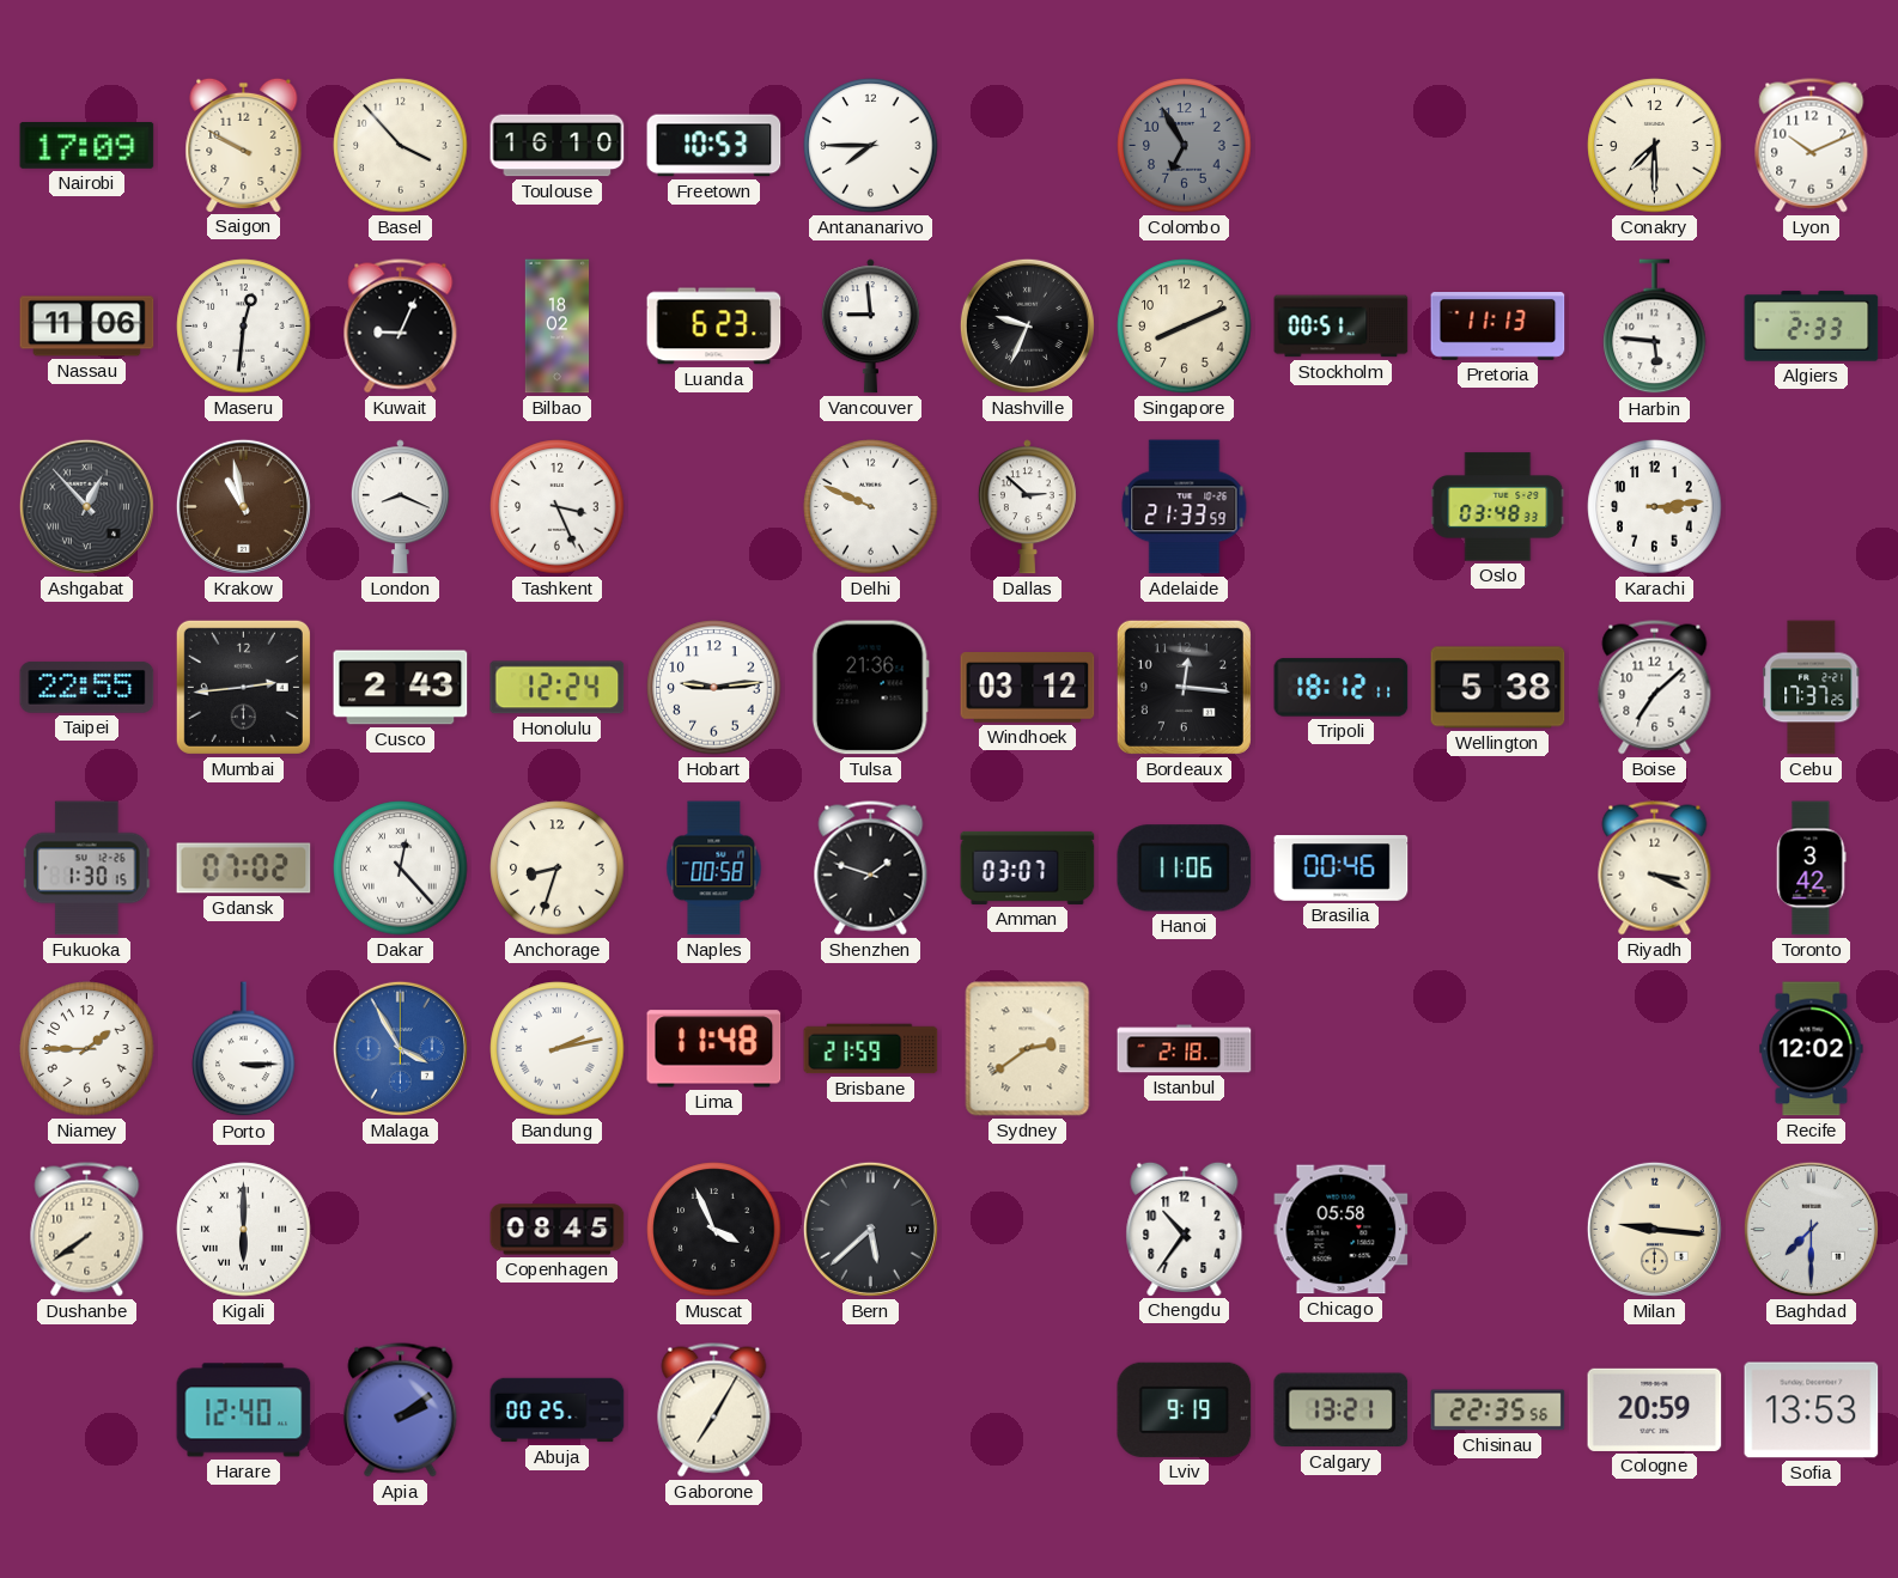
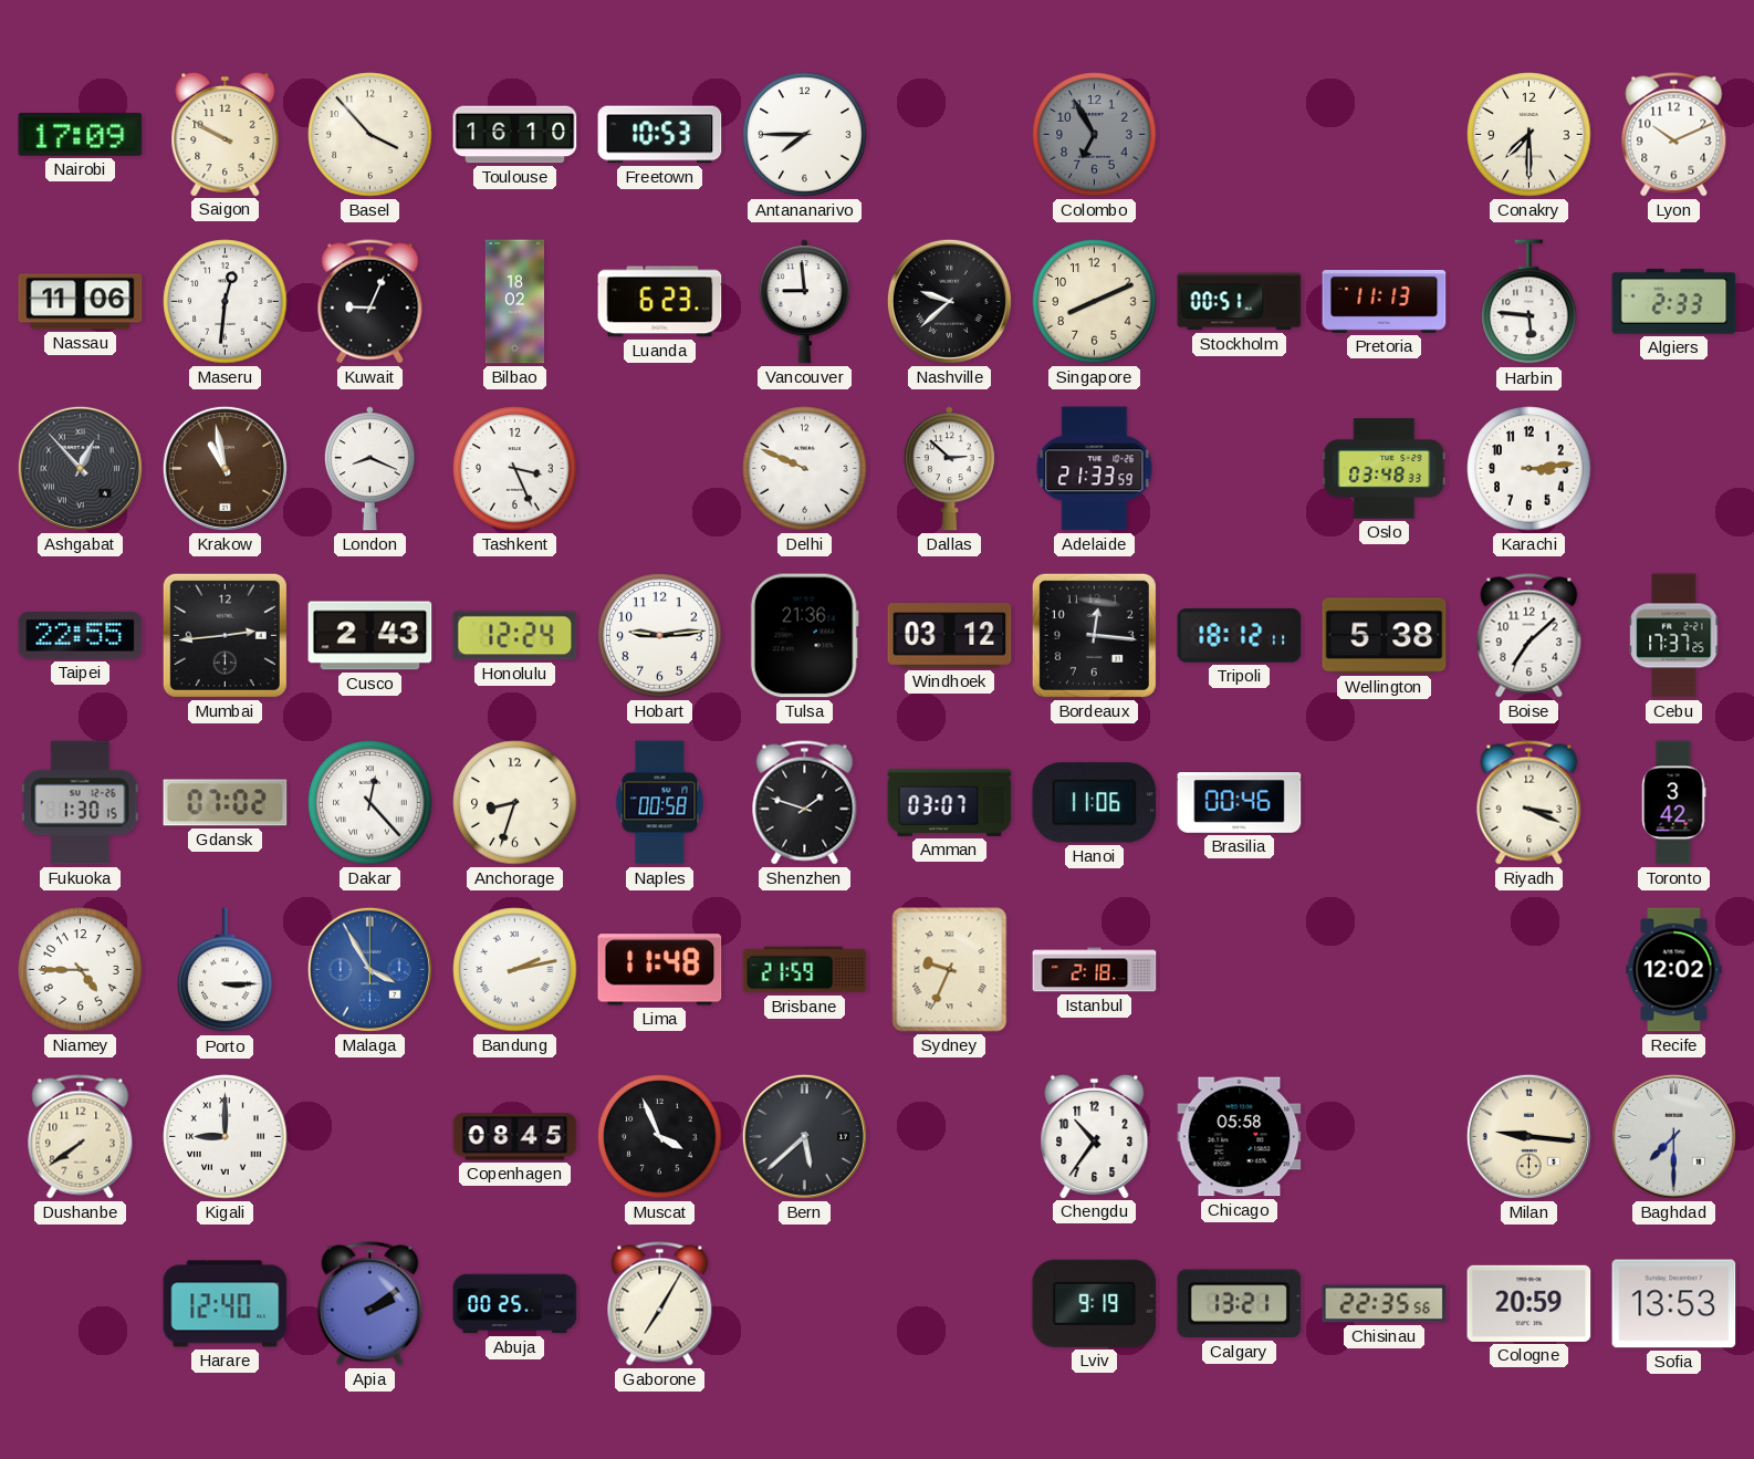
Nashville: 9:34 -> 9:38 (949, 301)
Niamey: 1:45 -> 4:45 (81, 970)
Sydney: 2:39 -> 9:34 (950, 970)
Kigali: 6:00 -> 9:00 (226, 1137)
